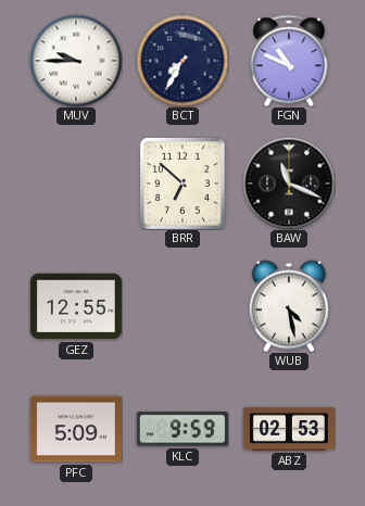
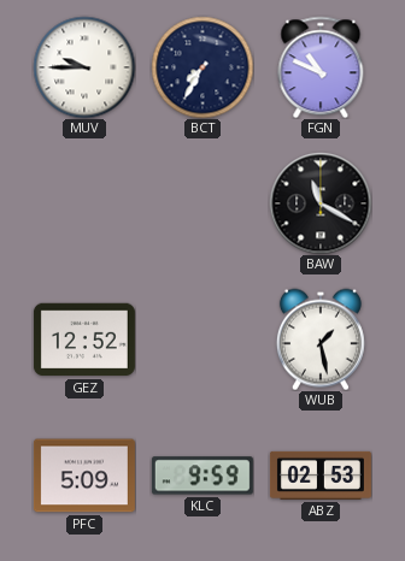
BRR: 6:52 -> none (182, 184)
BAW: 11:19 -> 11:20 (321, 203)
GEZ: 12:55 -> 12:52 (84, 339)
WUB: 4:28 -> 1:28 (321, 339)
